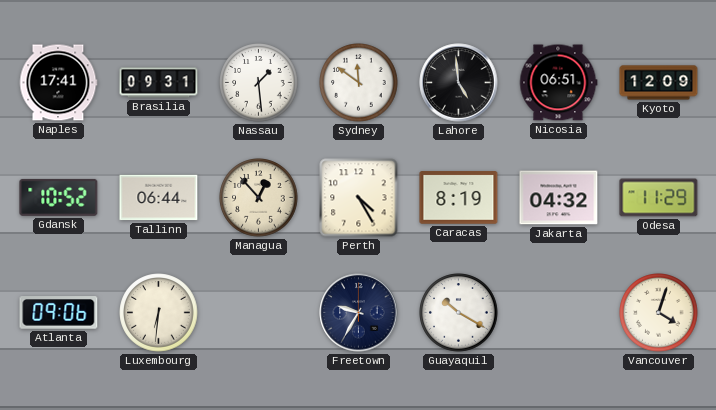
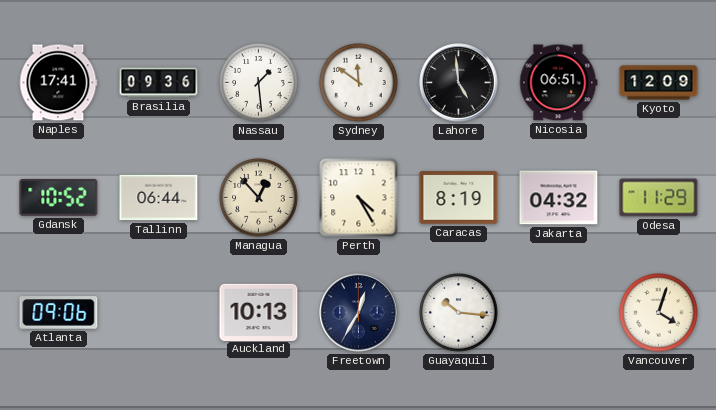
Brasilia: 09:31 -> 09:36 (159, 83)
Luxembourg: 6:31 -> none (159, 313)
Auckland: none -> 10:13 (259, 312)
Freetown: 9:35 -> 12:35 (359, 313)
Guayaquil: 10:20 -> 10:16 (459, 313)
